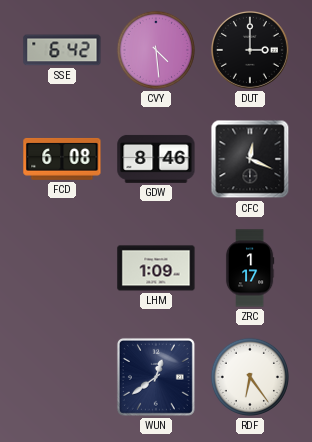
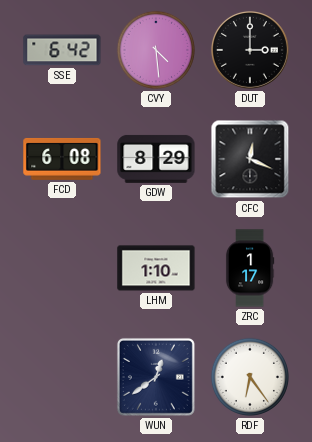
GDW: 8:46 -> 8:29 (156, 159)
LHM: 1:09 -> 1:10 (156, 268)
